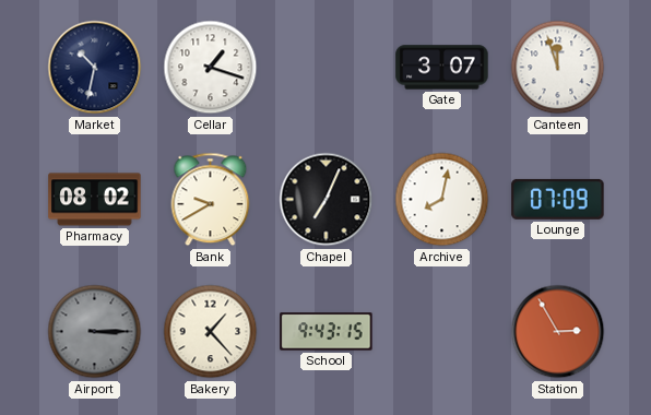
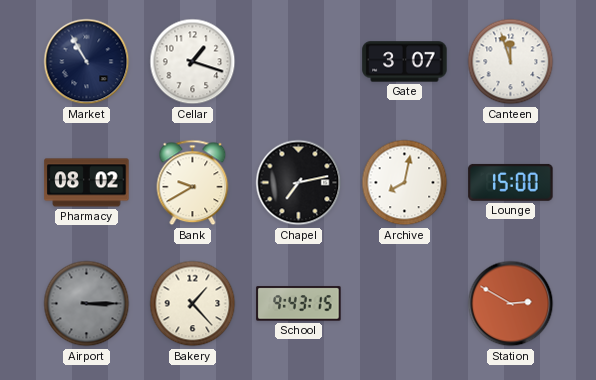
Market: 10:32 -> 10:55 (87, 62)
Chapel: 7:04 -> 7:13 (299, 183)
Lounge: 07:09 -> 15:00 (511, 182)
Station: 2:55 -> 2:50 (511, 304)
